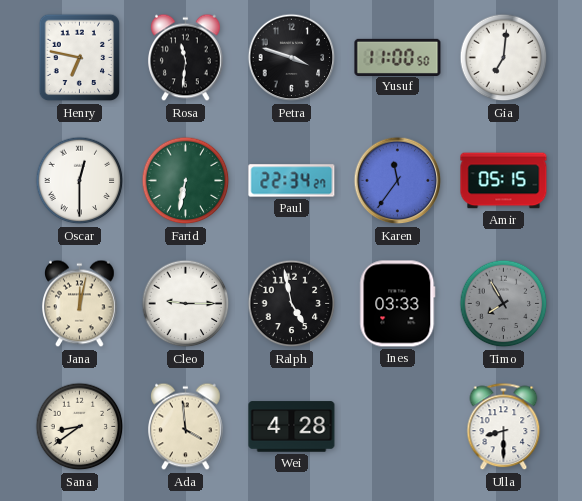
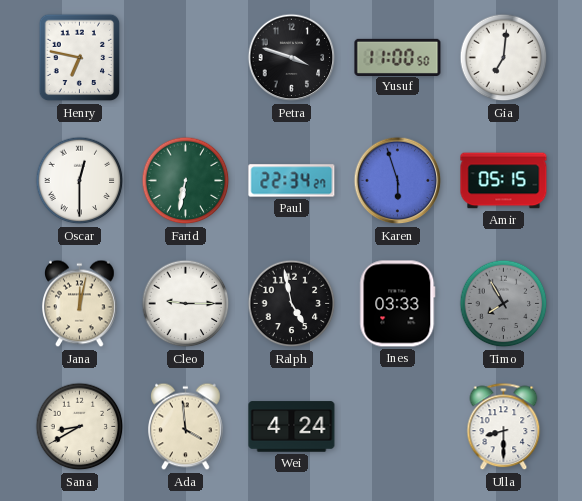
Rosa: 11:31 -> none (186, 58)
Karen: 11:36 -> 5:57 (398, 181)
Sana: 8:39 -> 8:40 (80, 427)
Wei: 4:28 -> 4:24 (292, 427)
